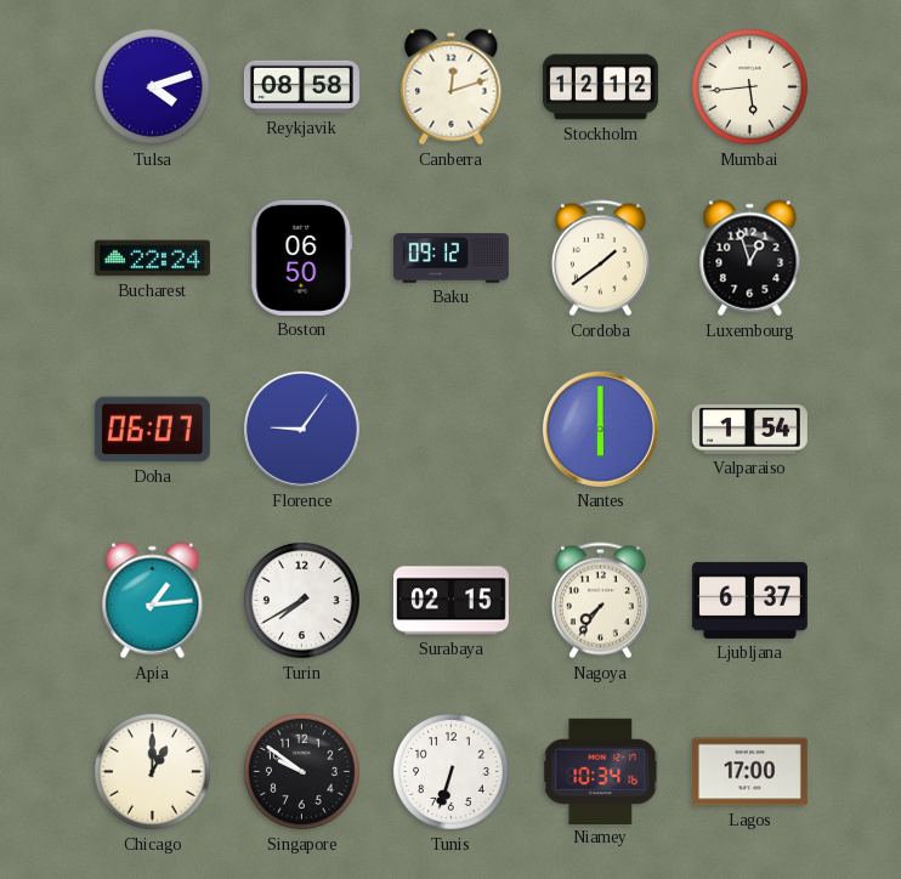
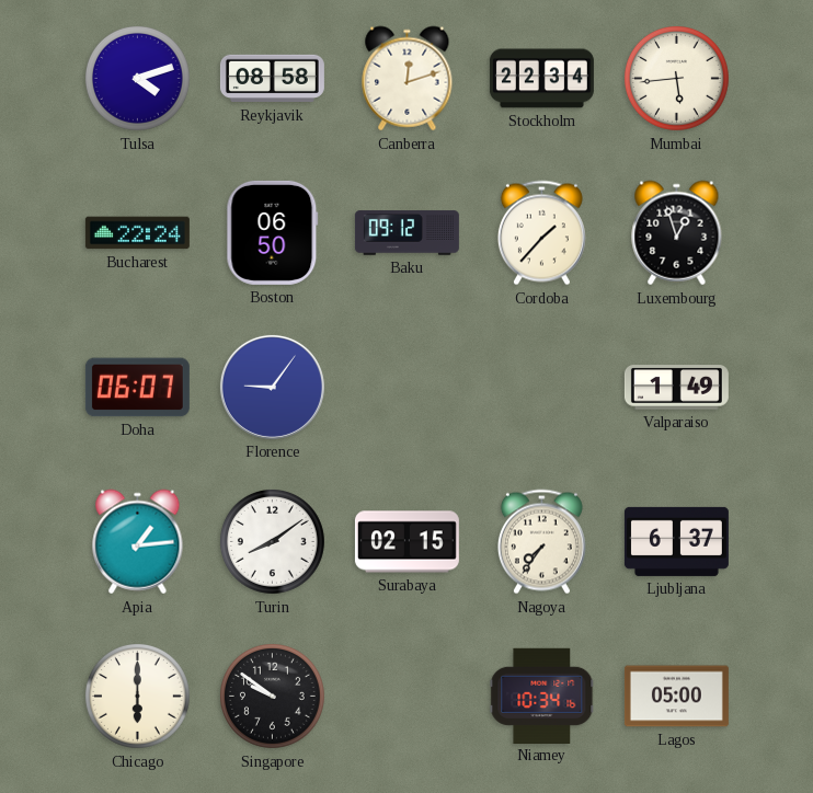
Stockholm: 12:12 -> 22:34 (541, 79)
Cordoba: 1:39 -> 1:37 (541, 233)
Nantes: 6:00 -> none (600, 429)
Valparaiso: 1:54 -> 1:49 (676, 388)
Turin: 7:40 -> 8:09 (272, 541)
Chicago: 1:00 -> 6:00 (137, 696)
Tunis: 6:33 -> none (450, 771)
Lagos: 17:00 -> 05:00 (676, 697)
